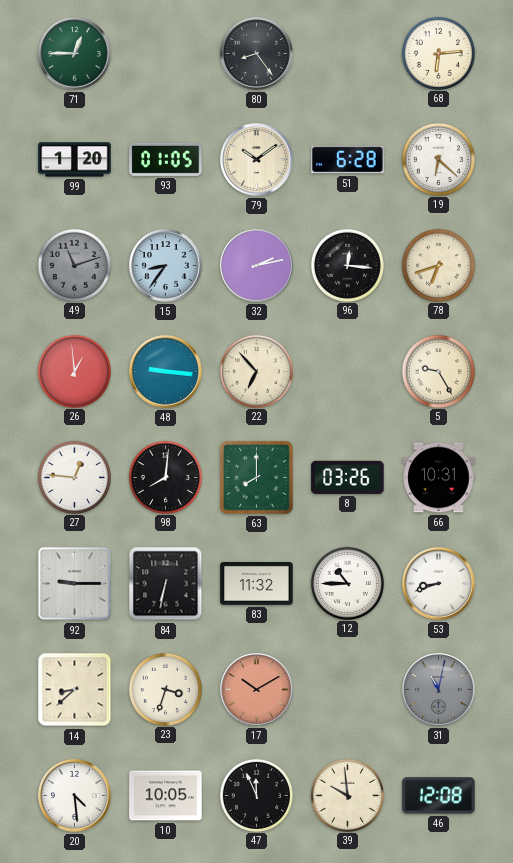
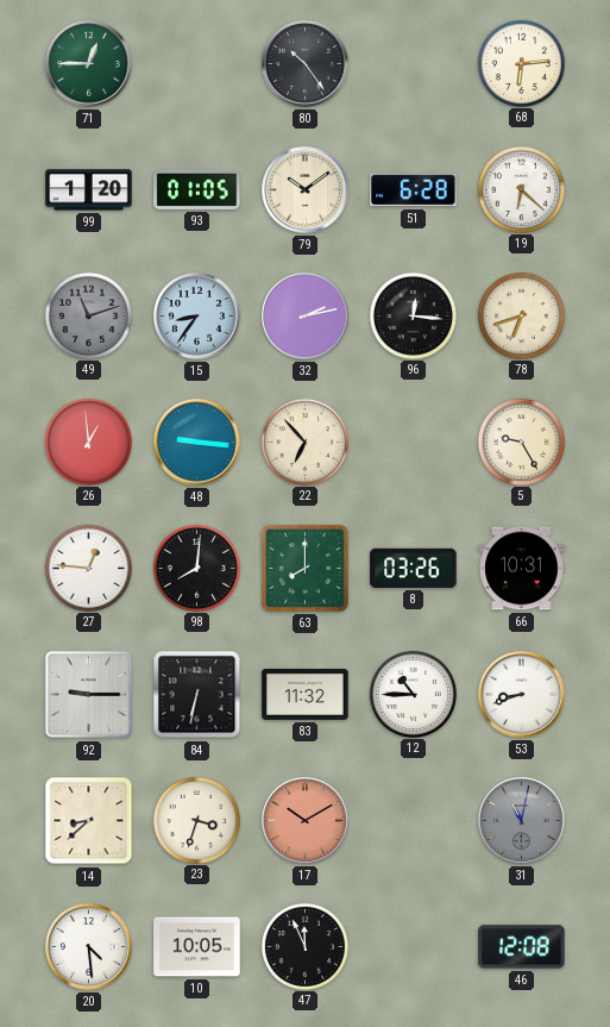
80: 8:24 -> 10:24 (306, 64)
39: 9:59 -> none (347, 795)
